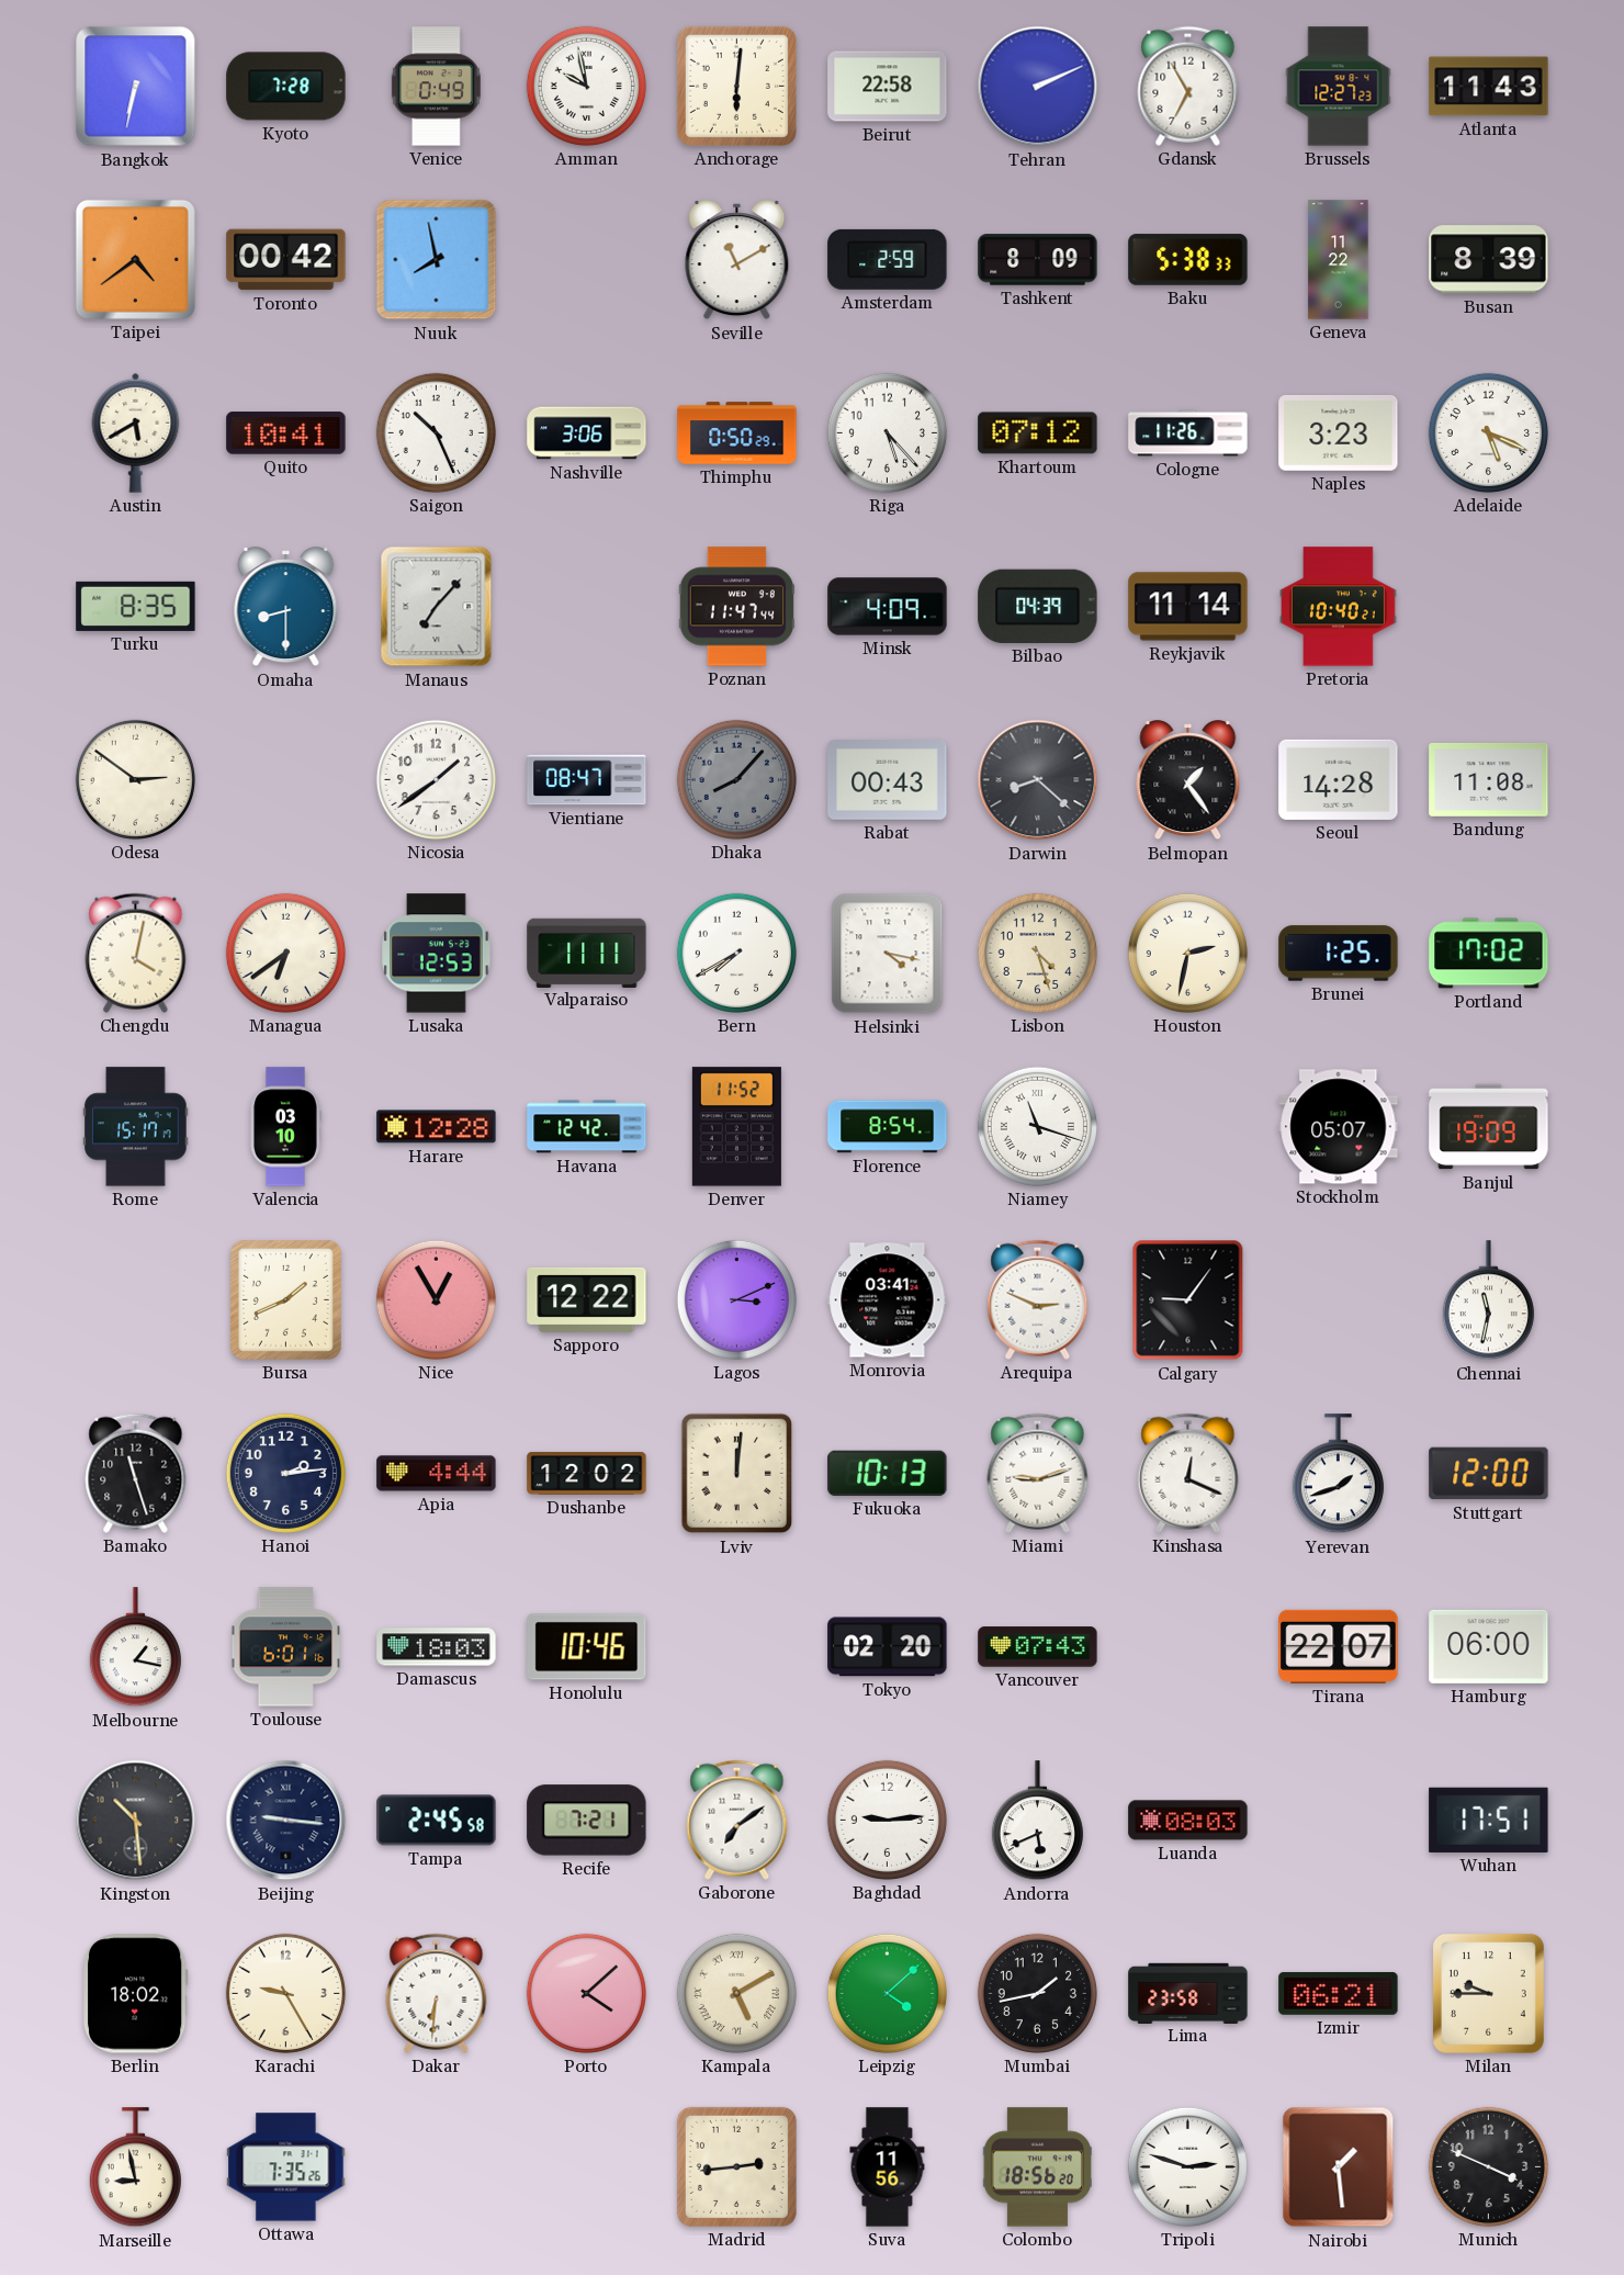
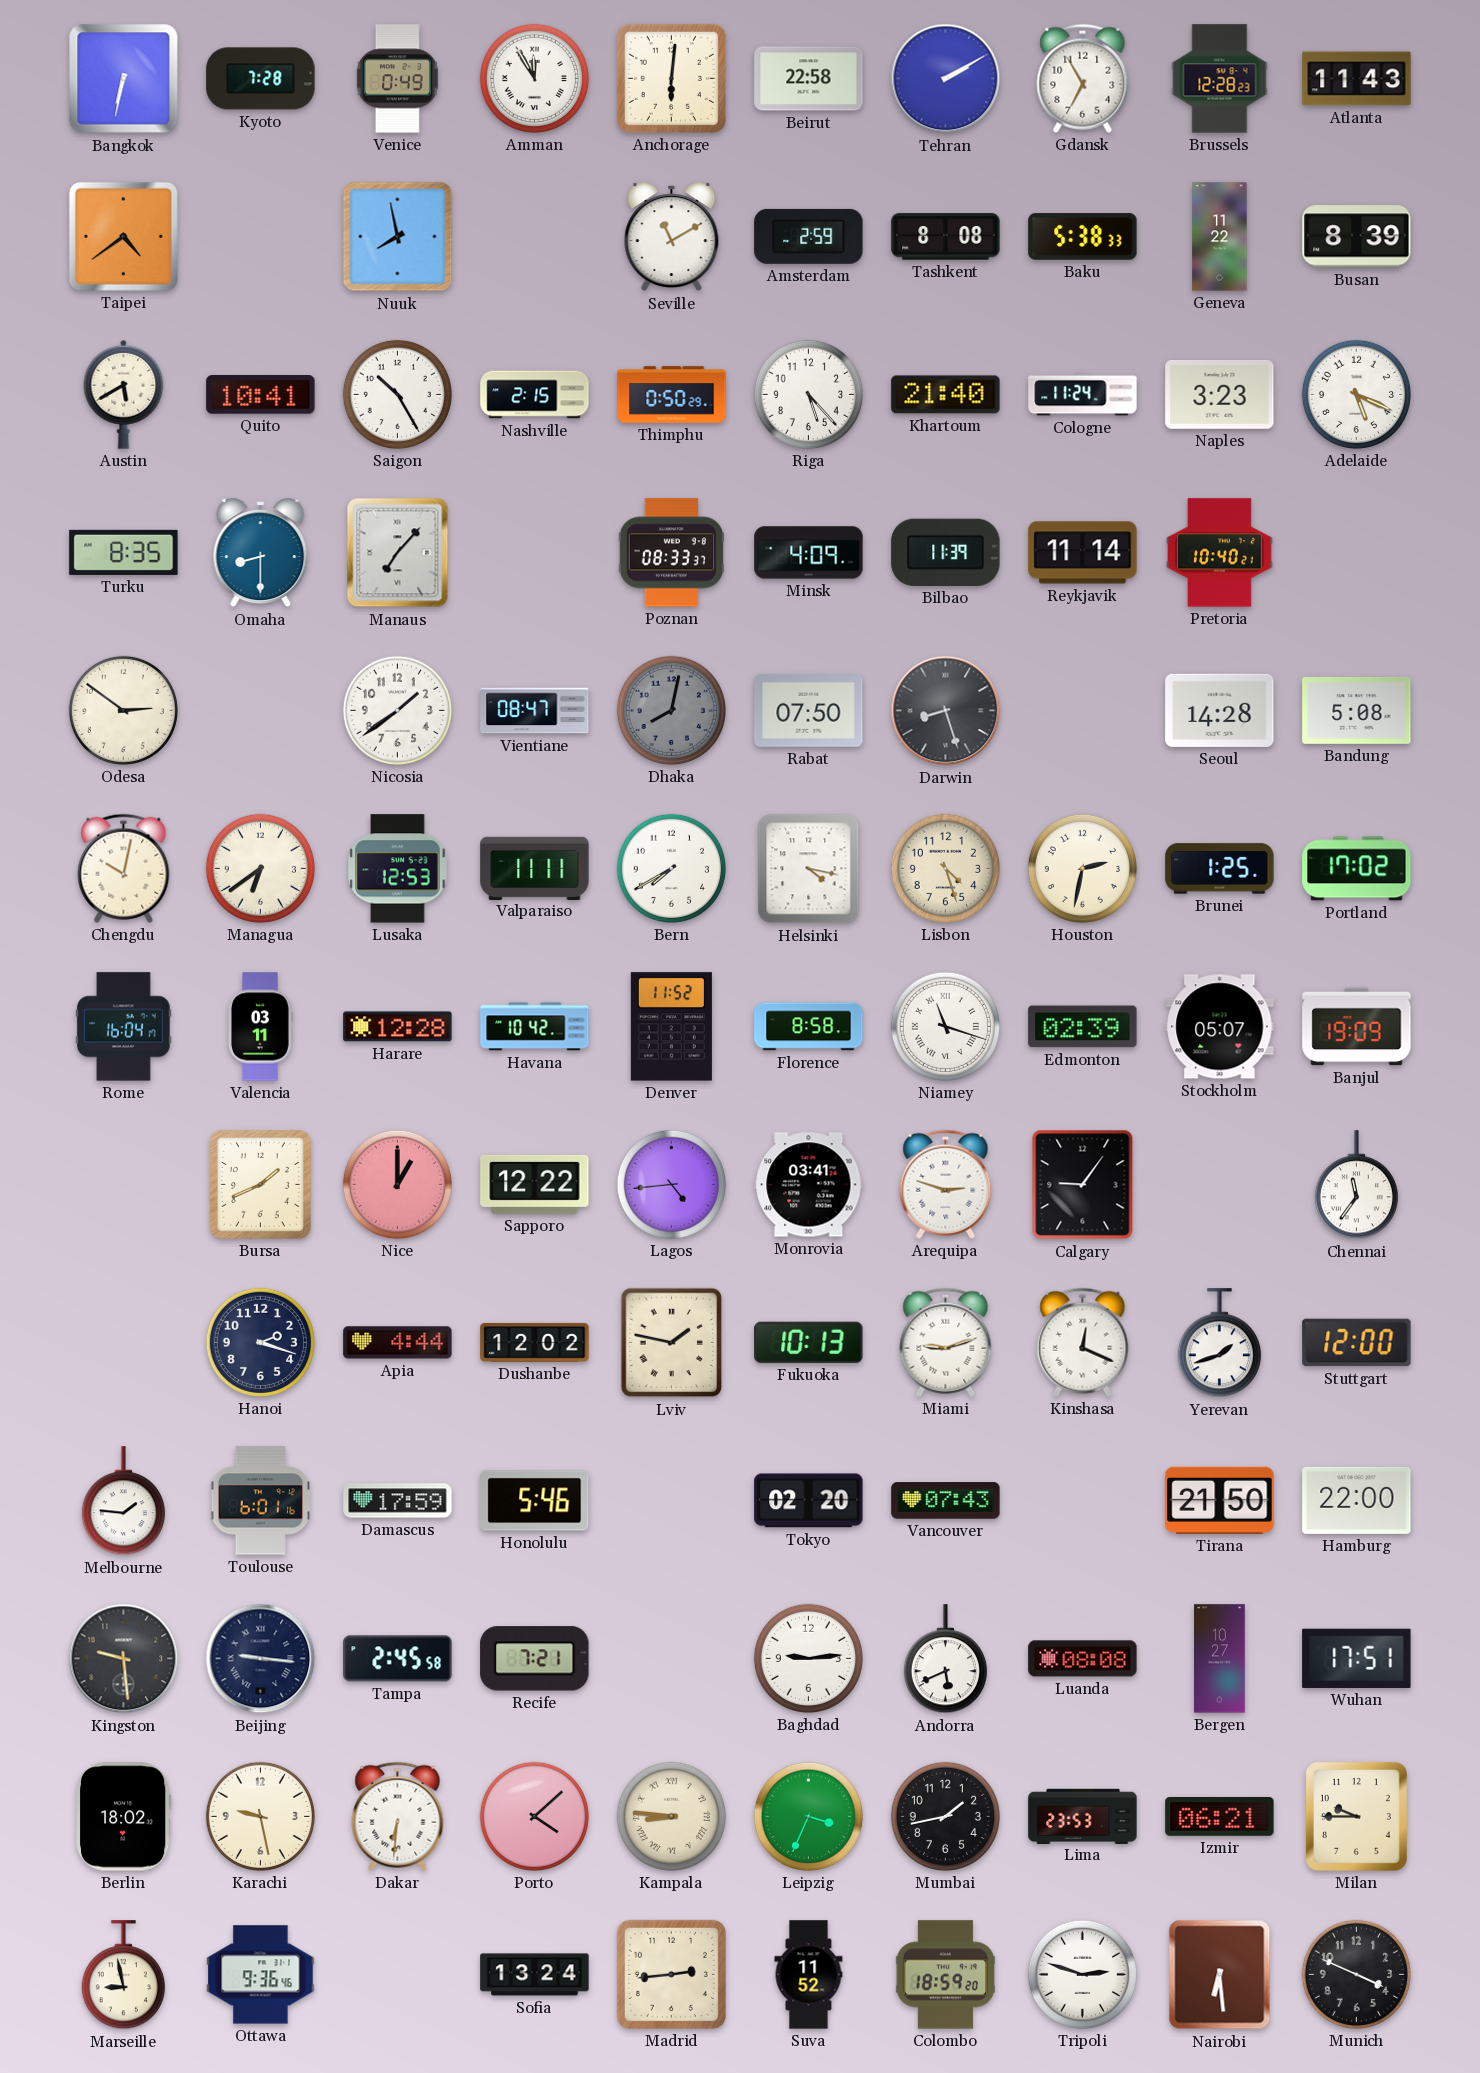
Amman: 9:58 -> 11:55 (534, 78)
Tehran: 2:11 -> 2:10 (946, 79)
Brussels: 12:27 -> 12:28 (1220, 79)
Toronto: 00:42 -> none (286, 260)
Tashkent: 8:09 -> 8:08 (946, 237)
Saigon: 10:26 -> 10:25 (397, 394)
Nashville: 3:06 -> 2:15 (535, 395)
Khartoum: 07:12 -> 21:40 (946, 395)
Cologne: 11:26 -> 11:24 (1083, 395)
Poznan: 11:47 -> 08:33 (671, 553)
Bilbao: 04:39 -> 11:39 (946, 552)
Dhaka: 8:07 -> 8:02 (671, 710)
Rabat: 00:43 -> 07:50 (809, 711)
Darwin: 8:22 -> 8:27 (946, 711)
Belmopan: 1:24 -> none (1188, 780)
Bandung: 11:08 -> 5:08 (1357, 710)
Chengdu: 4:02 -> 10:02 (124, 868)
Rome: 15:17 -> 16:04 (124, 1027)
Valencia: 03:10 -> 03:11 (260, 1027)
Havana: 12:42 -> 10:42 (535, 1027)
Florence: 8:54 -> 8:58 (809, 1027)
Edmonton: none -> 02:39 (1083, 1027)
Nice: 12:55 -> 1:00 (397, 1184)
Lagos: 3:11 -> 4:44 (671, 1184)
Arequipa: 2:49 -> 2:48 (946, 1184)
Chennai: 11:32 -> 11:36 (1356, 1185)
Bamako: 11:27 -> none (136, 1473)
Hanoi: 2:14 -> 2:18 (260, 1342)
Lviv: 12:01 -> 1:47 (672, 1343)
Melbourne: 1:17 -> 1:46 (123, 1501)
Damascus: 18:03 -> 17:59 (398, 1501)
Honolulu: 10:46 -> 5:46 (535, 1501)
Tirana: 22:07 -> 21:50 (1220, 1500)
Hamburg: 06:00 -> 22:00 (1357, 1500)
Kingston: 10:29 -> 9:29 (124, 1659)
Gaborone: 7:09 -> none (737, 1820)
Luanda: 08:03 -> 08:08 (1083, 1659)
Bergen: none -> 10:27 (1220, 1659)
Karachi: 9:25 -> 9:28 (260, 1816)
Kampala: 5:10 -> 8:46 (671, 1816)
Leipzig: 4:08 -> 3:34 (808, 1816)
Lima: 23:58 -> 23:53 (1083, 1816)
Ottawa: 7:35 -> 9:36 (261, 1975)
Sofia: none -> 13:24 (535, 1975)
Suva: 11:56 -> 11:52 (809, 1975)
Colombo: 18:56 -> 18:59 (945, 1975)
Nairobi: 1:29 -> 6:29 (1220, 1975)
